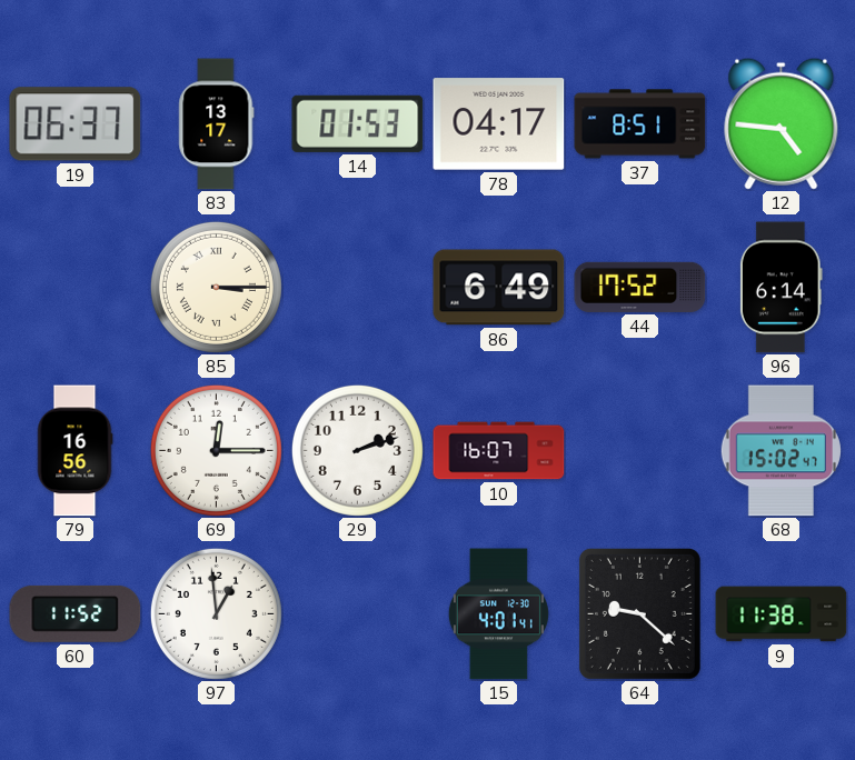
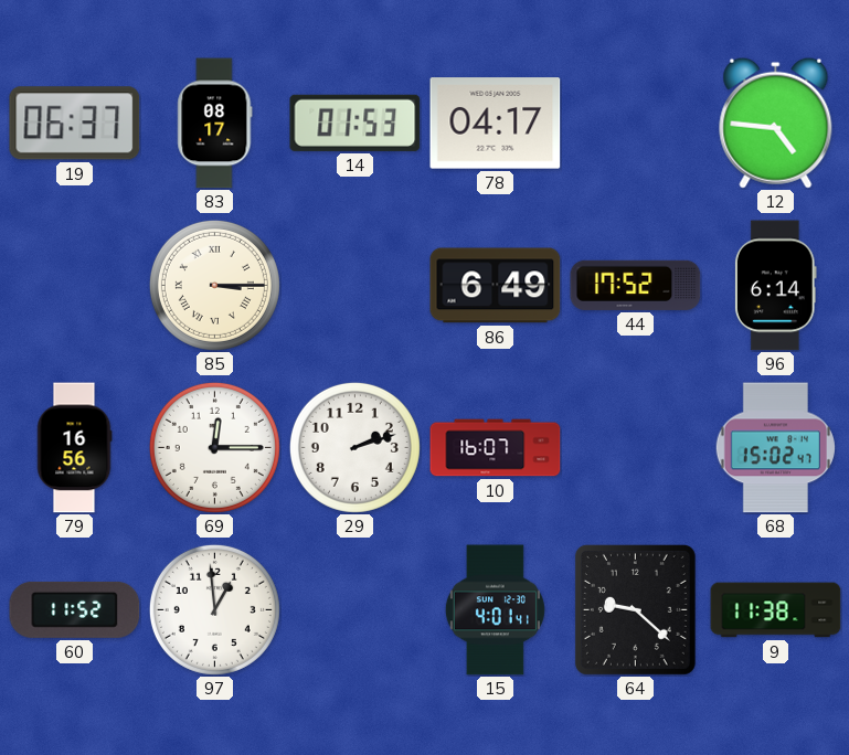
83: 13:17 -> 08:17 (215, 124)
37: 8:51 -> none (640, 124)
